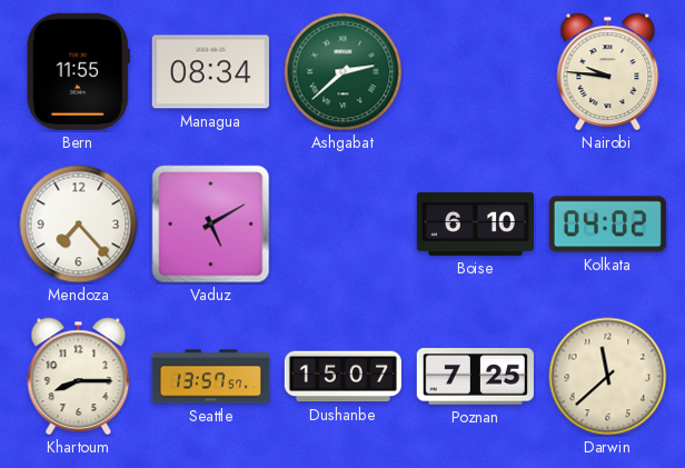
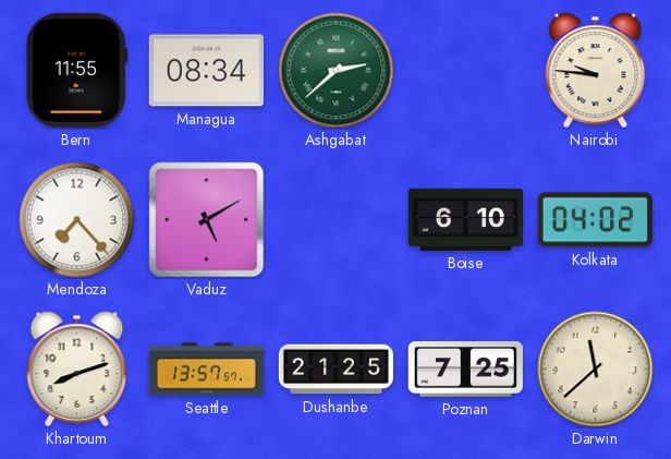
Khartoum: 8:15 -> 8:12 (77, 370)
Dushanbe: 15:07 -> 21:25 (335, 370)
